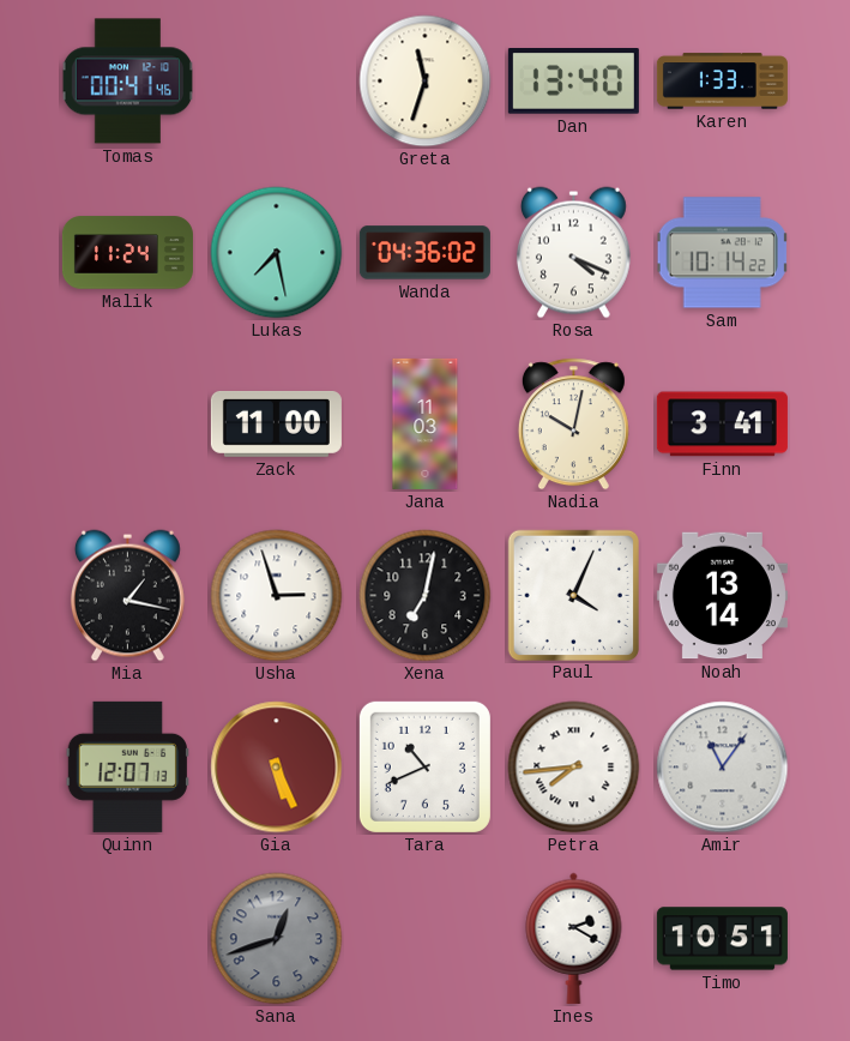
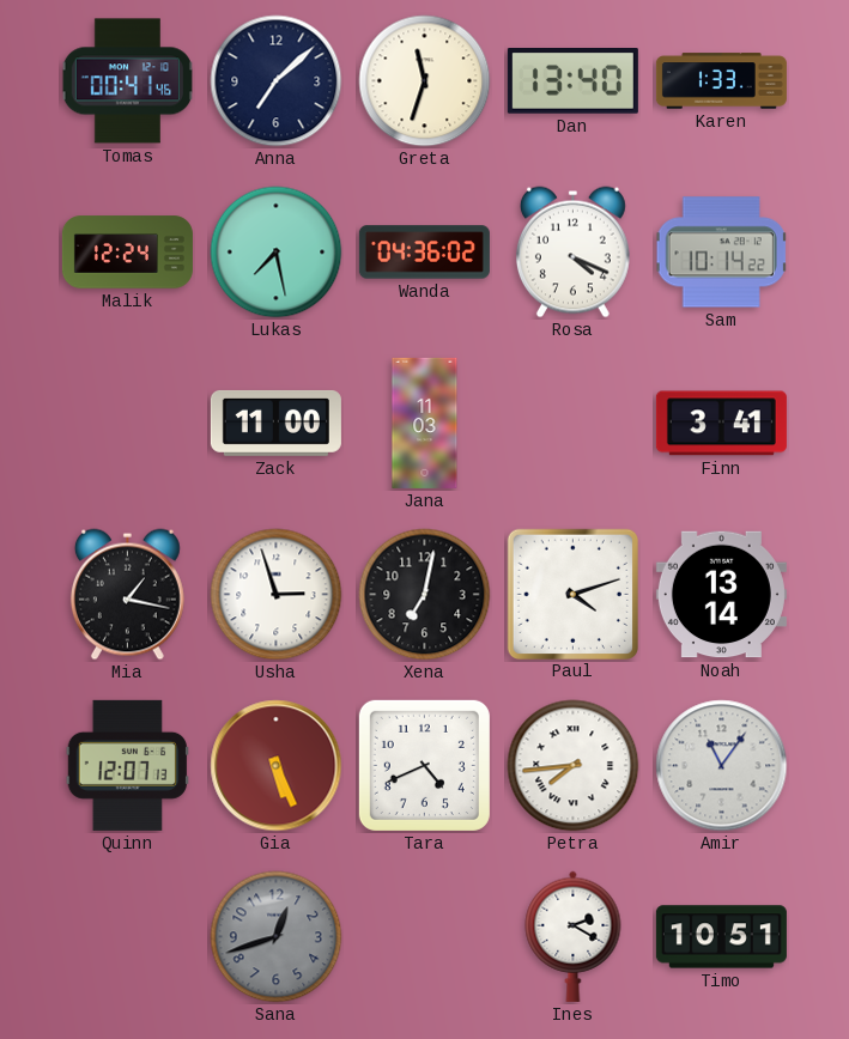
Anna: none -> 7:08 (277, 81)
Malik: 11:24 -> 12:24 (127, 253)
Nadia: 10:02 -> none (573, 425)
Paul: 4:04 -> 4:12 (572, 594)
Tara: 10:41 -> 4:41 (424, 765)
